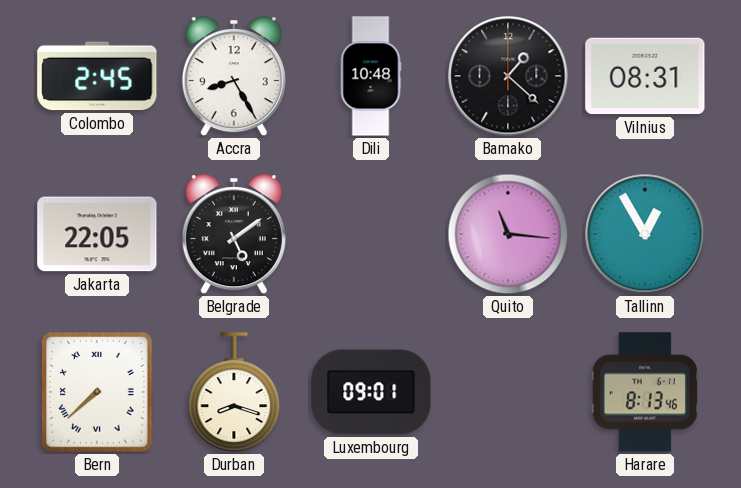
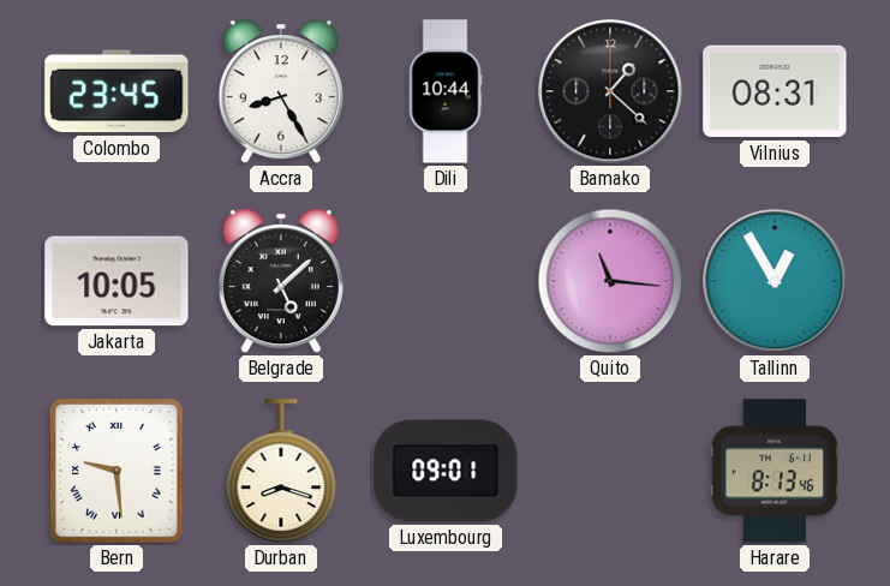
Colombo: 2:45 -> 23:45 (117, 91)
Dili: 10:48 -> 10:44 (446, 91)
Jakarta: 22:05 -> 10:05 (117, 281)
Belgrade: 5:09 -> 5:08 (281, 282)
Bern: 7:38 -> 9:29 (117, 471)
